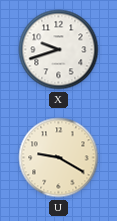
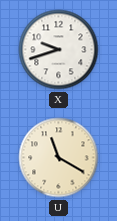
U: 9:20 -> 11:20 (59, 158)
